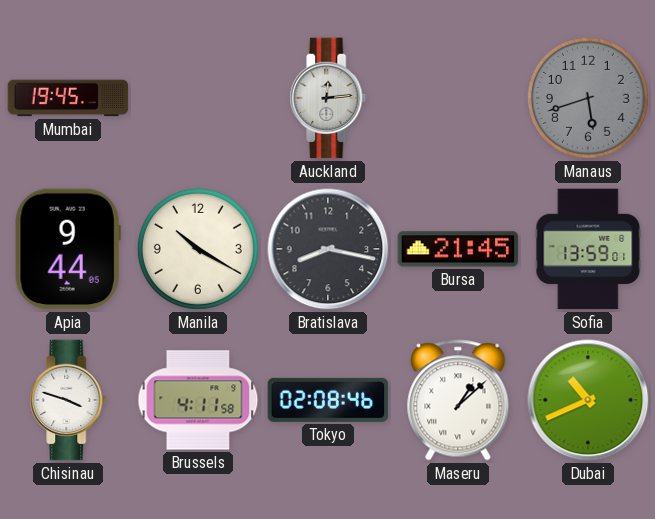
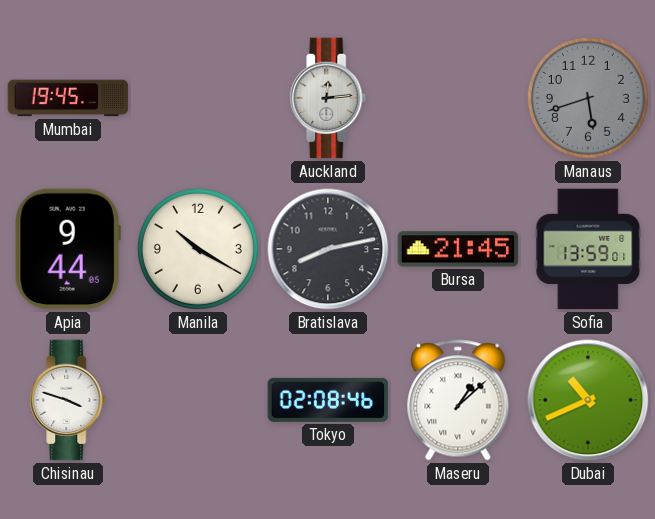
Bratislava: 8:17 -> 8:13 (328, 249)
Brussels: 4:11 -> none (198, 400)
